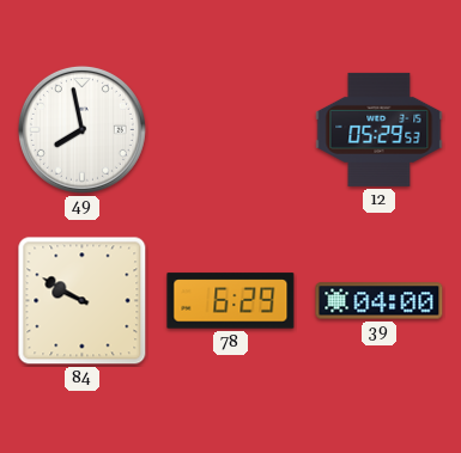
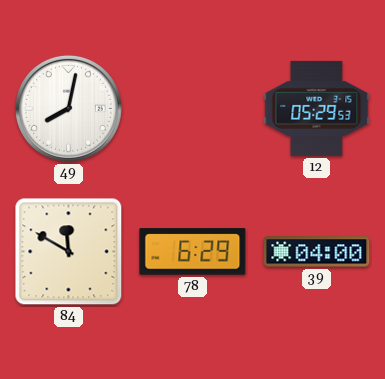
49: 7:58 -> 8:02 (68, 108)
84: 9:50 -> 11:50 (69, 252)
